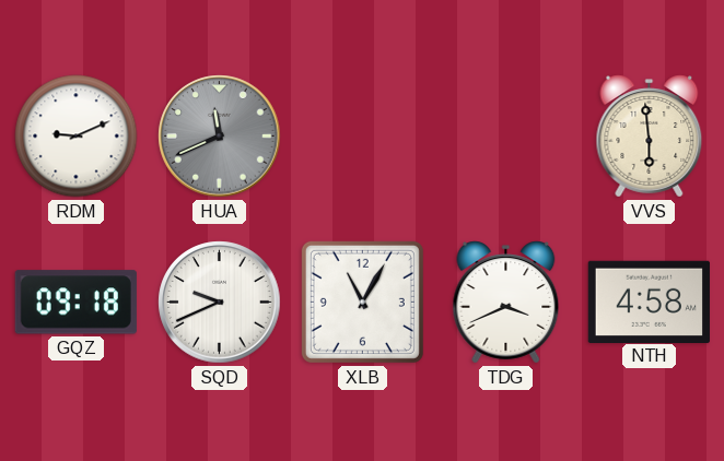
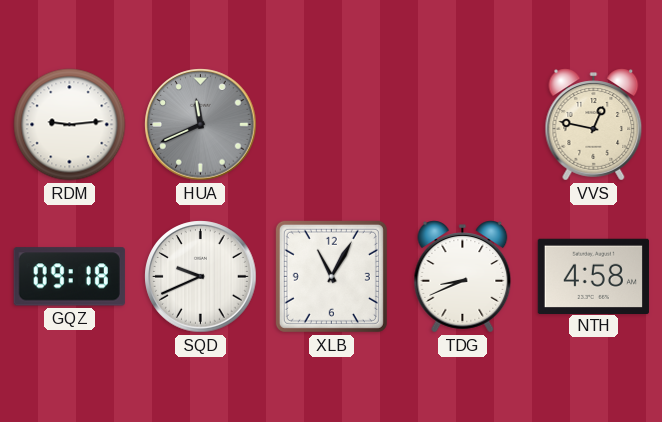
RDM: 9:11 -> 9:14 (70, 125)
VVS: 5:59 -> 12:47 (594, 125)
TDG: 3:41 -> 8:41 (463, 277)
